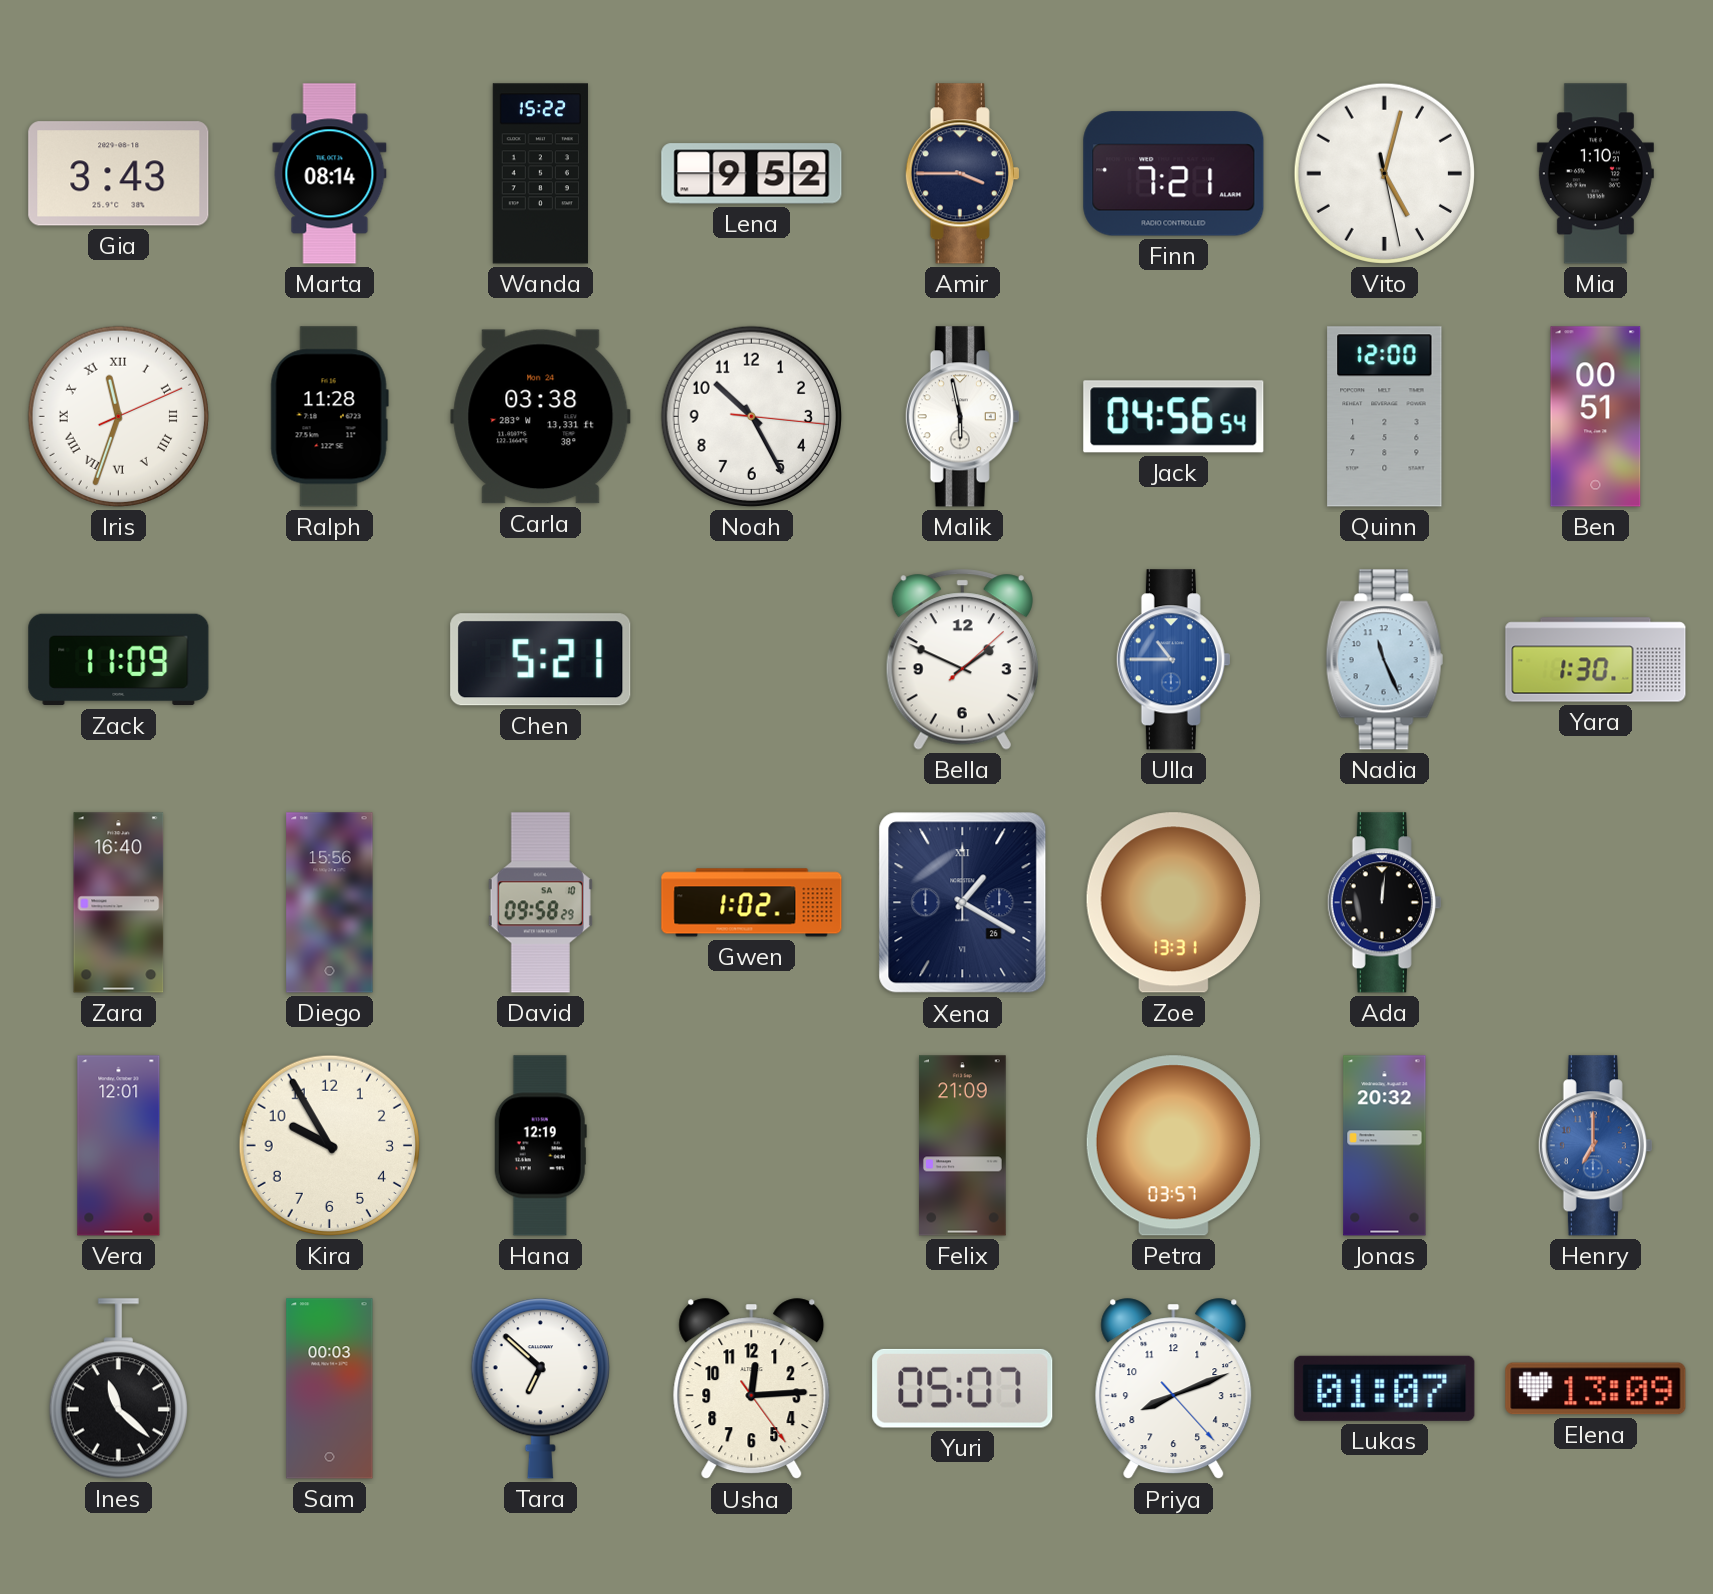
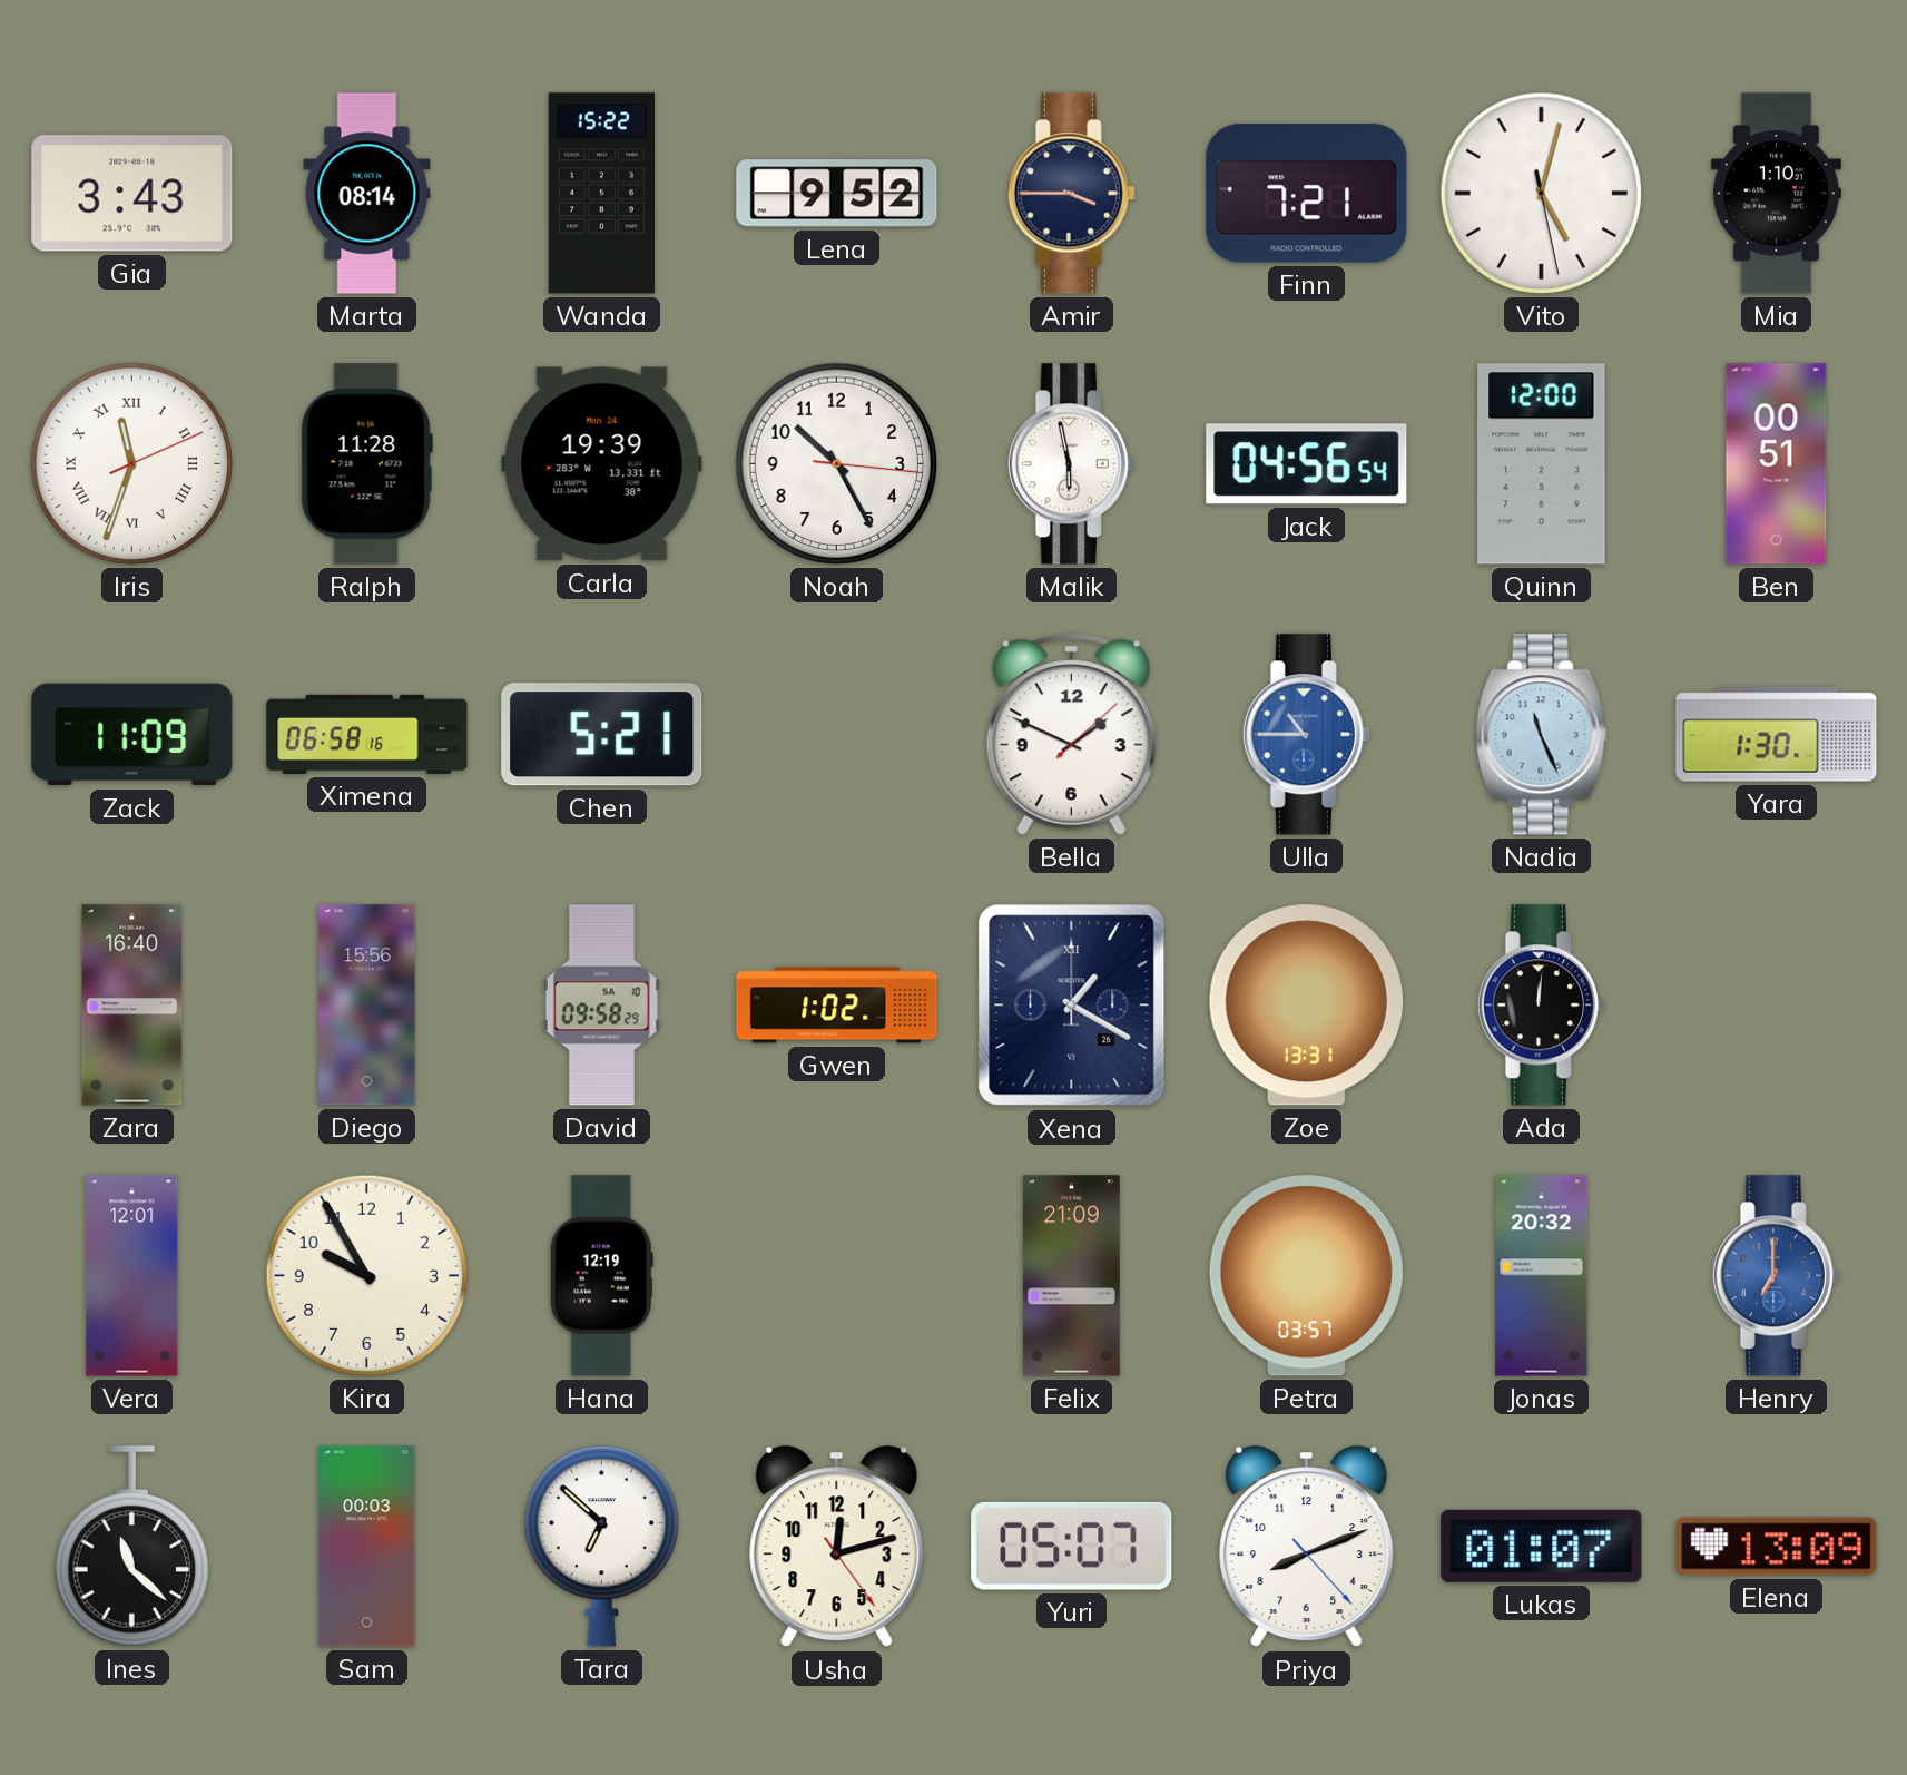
Carla: 03:38 -> 19:39 (602, 464)
Ximena: none -> 06:58 (367, 734)
Usha: 12:14 -> 12:12 (837, 1547)
